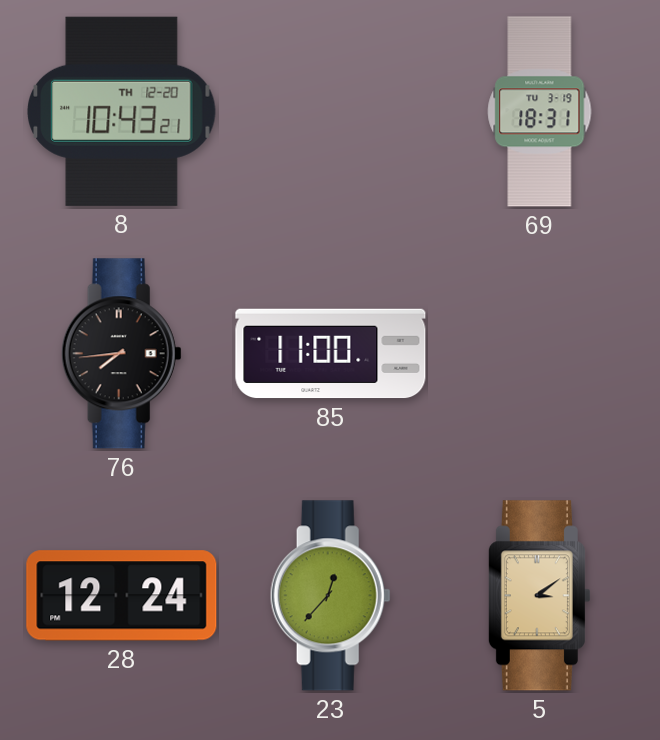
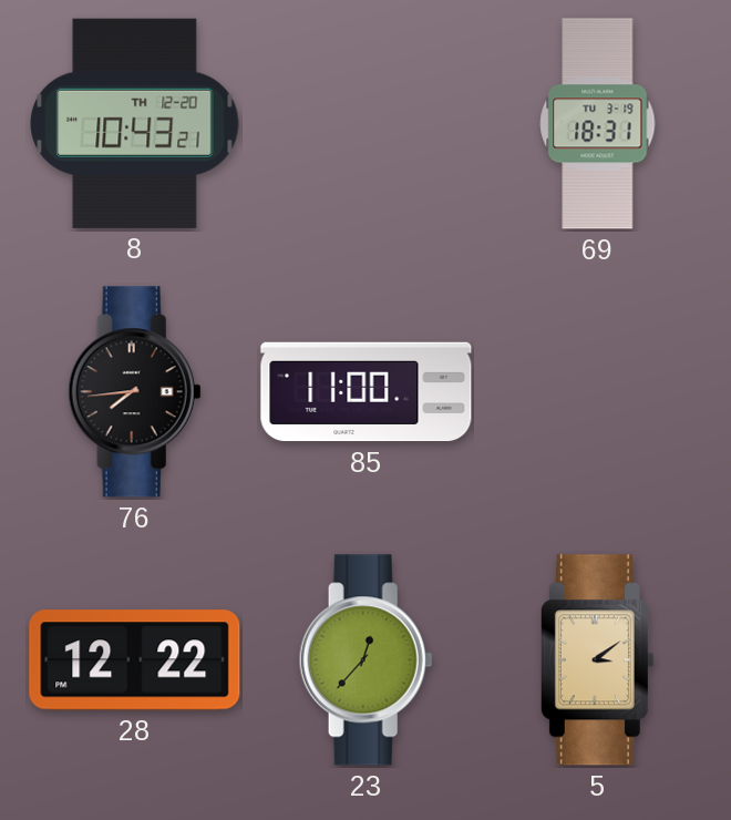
28: 12:24 -> 12:22 (135, 660)
